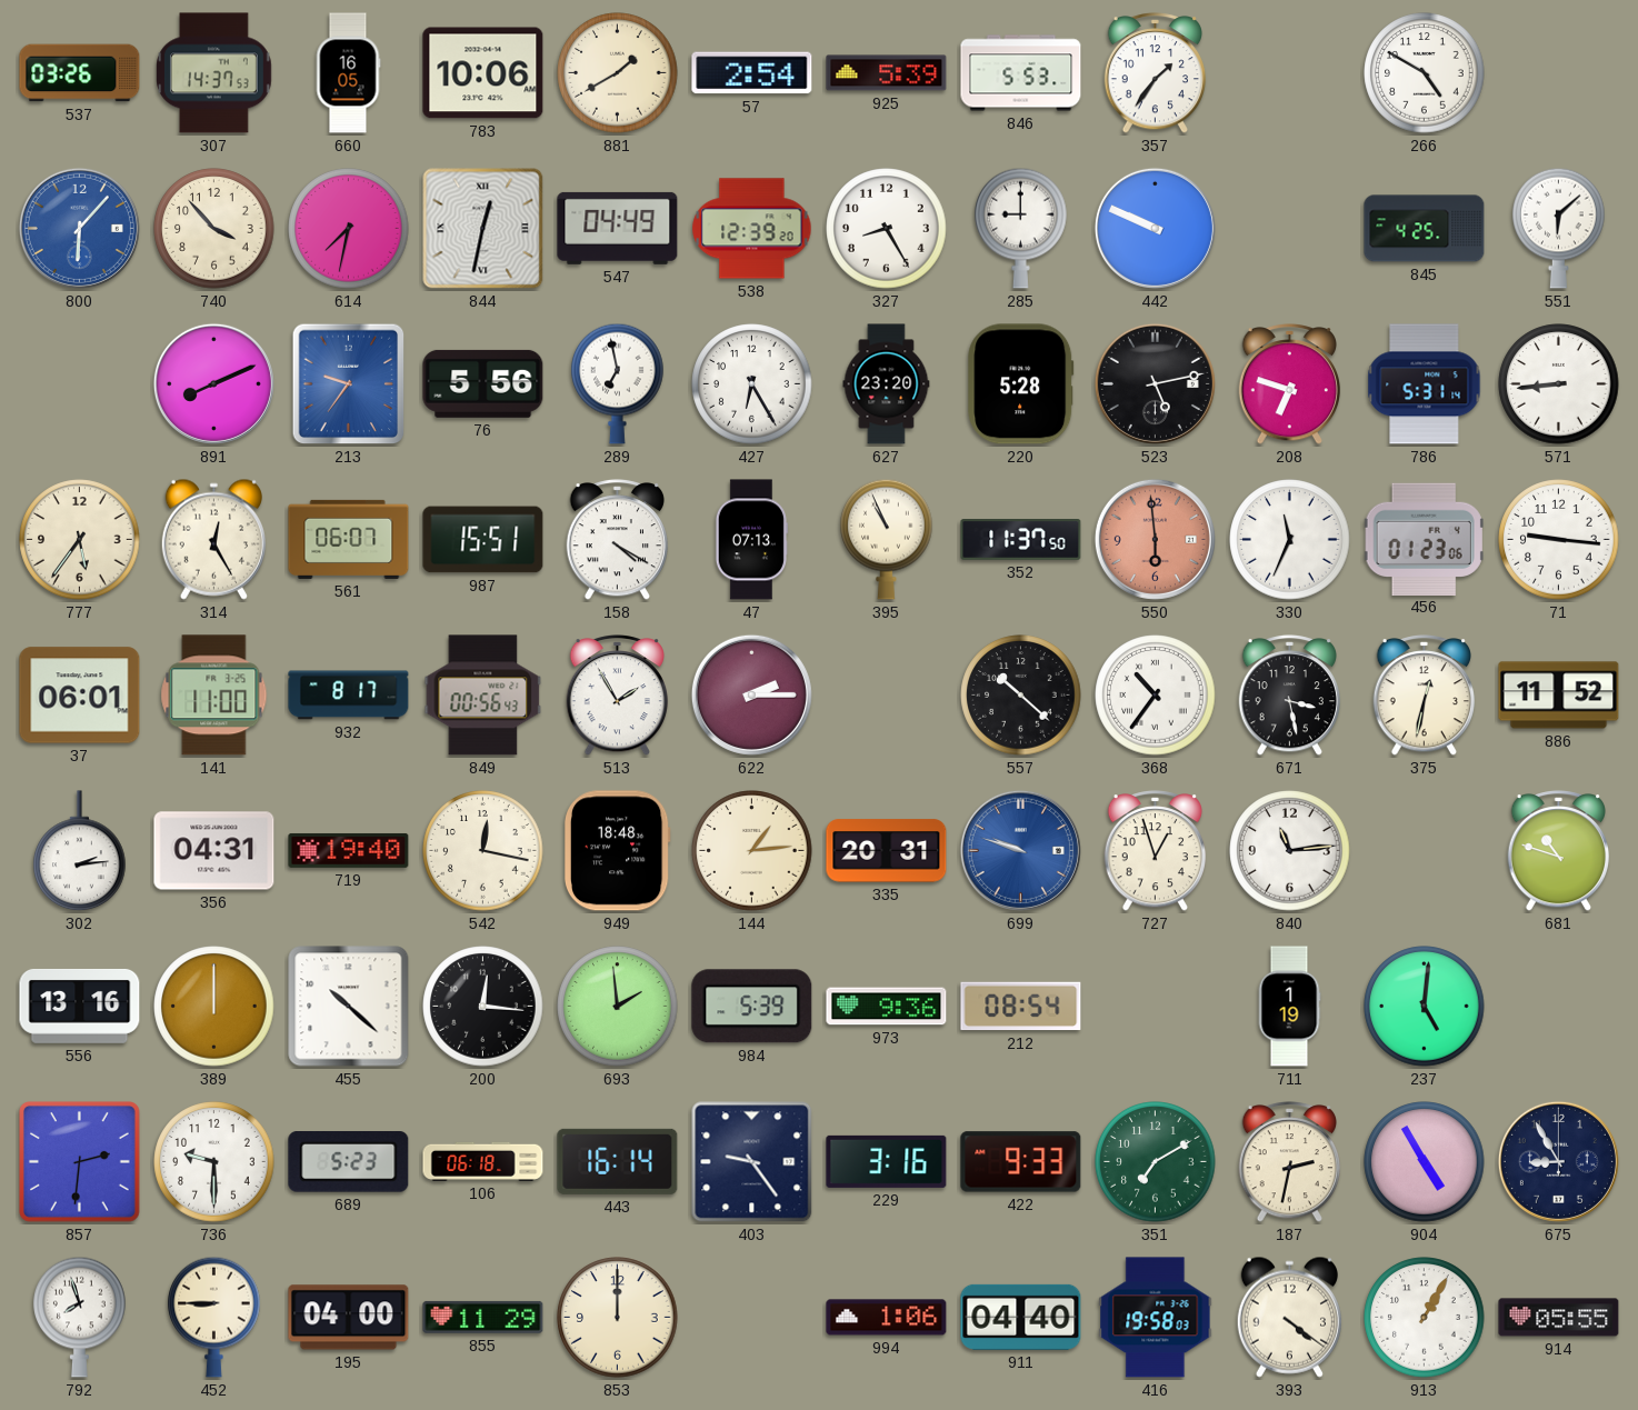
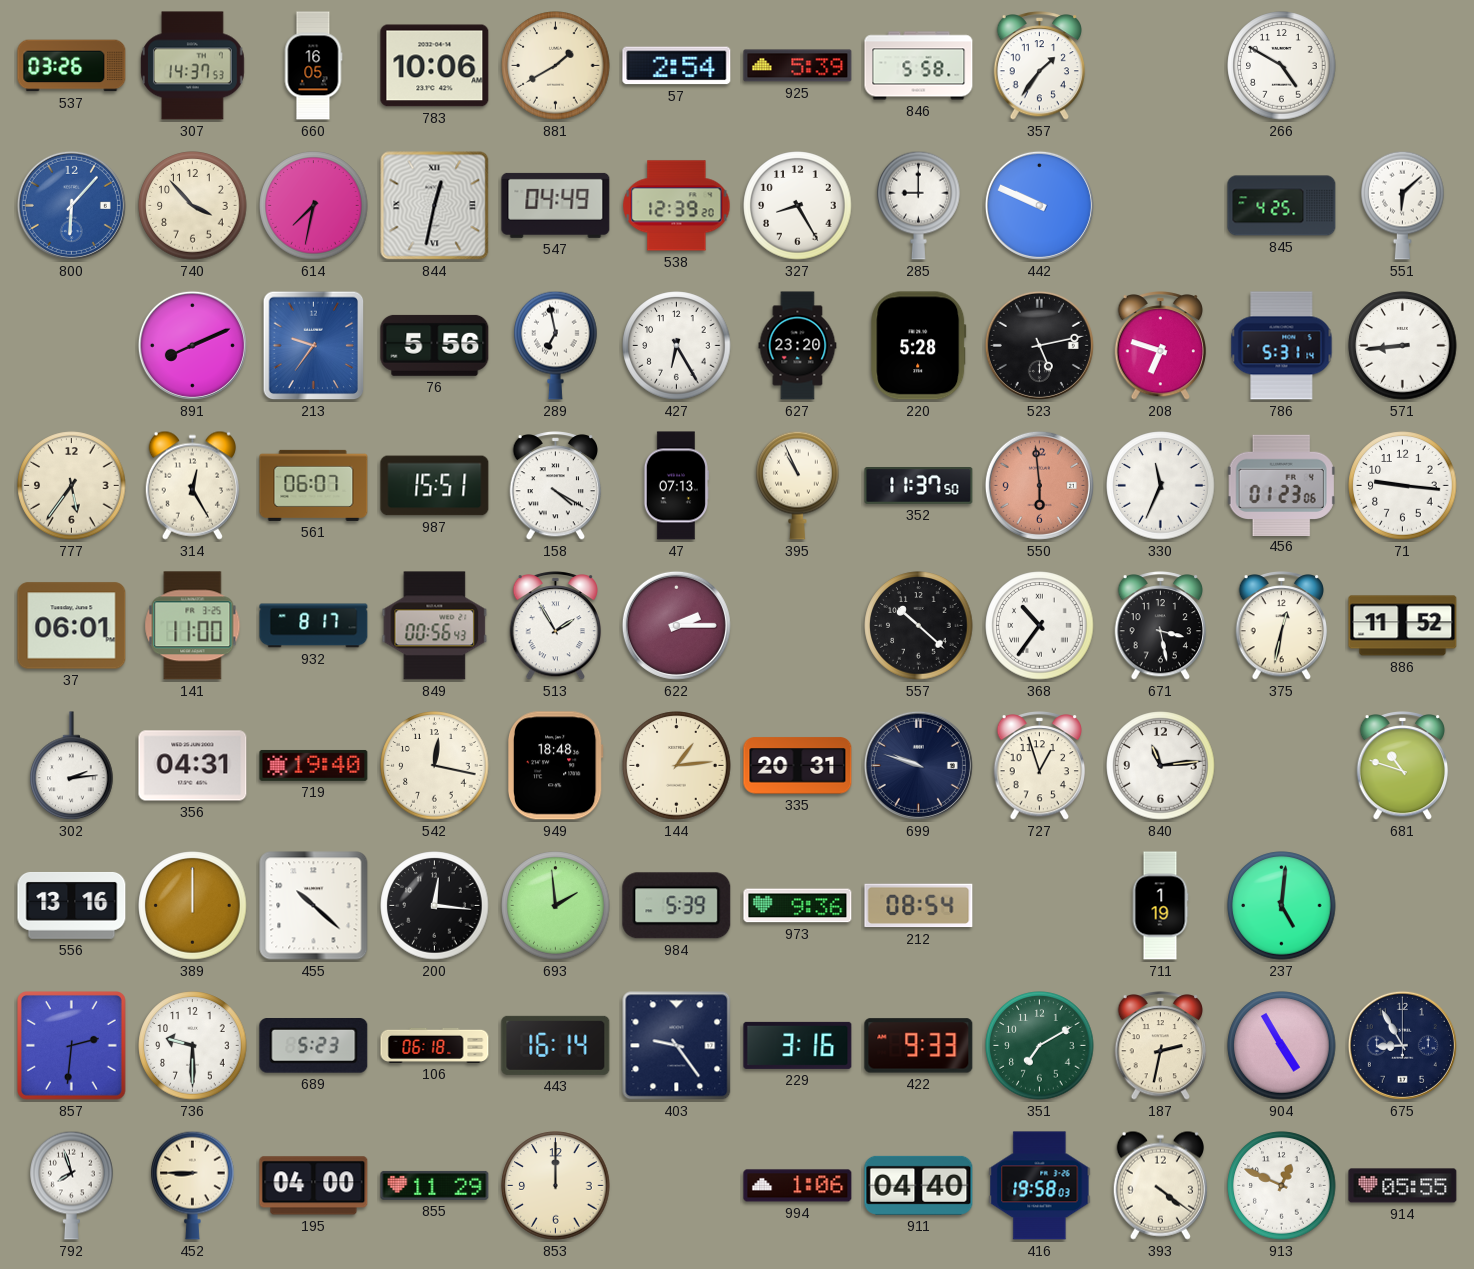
846: 5:53 -> 5:58 (919, 66)
699 dial: blue -> navy (918, 765)
913: 1:05 -> 12:49 (1282, 1186)
